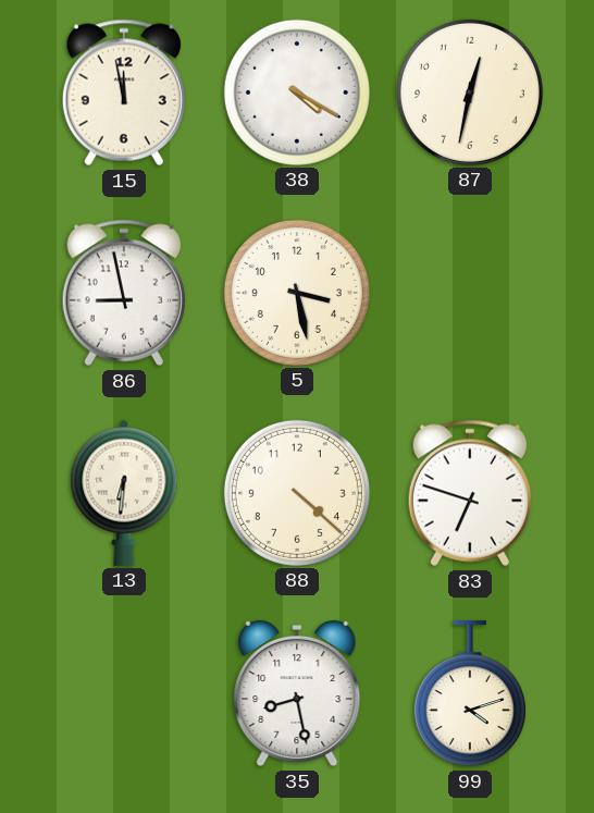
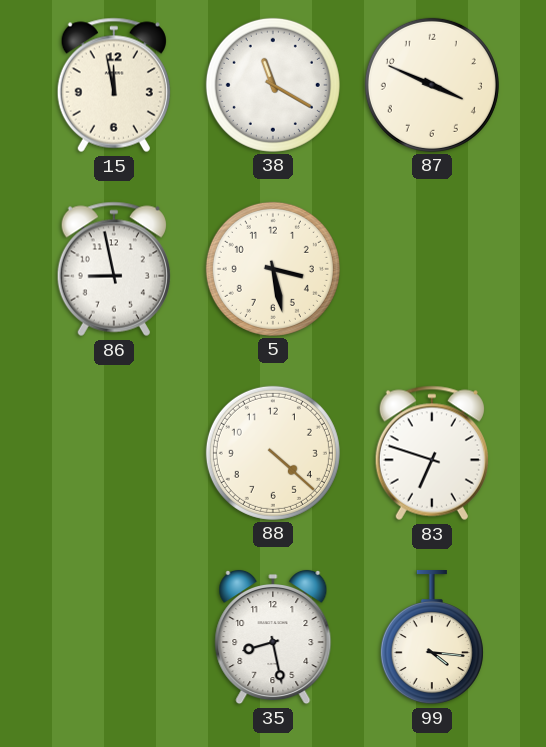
38: 4:20 -> 11:20 (273, 85)
87: 12:32 -> 3:49 (432, 85)
13: 6:31 -> none (124, 493)
99: 4:12 -> 4:16 (432, 638)
